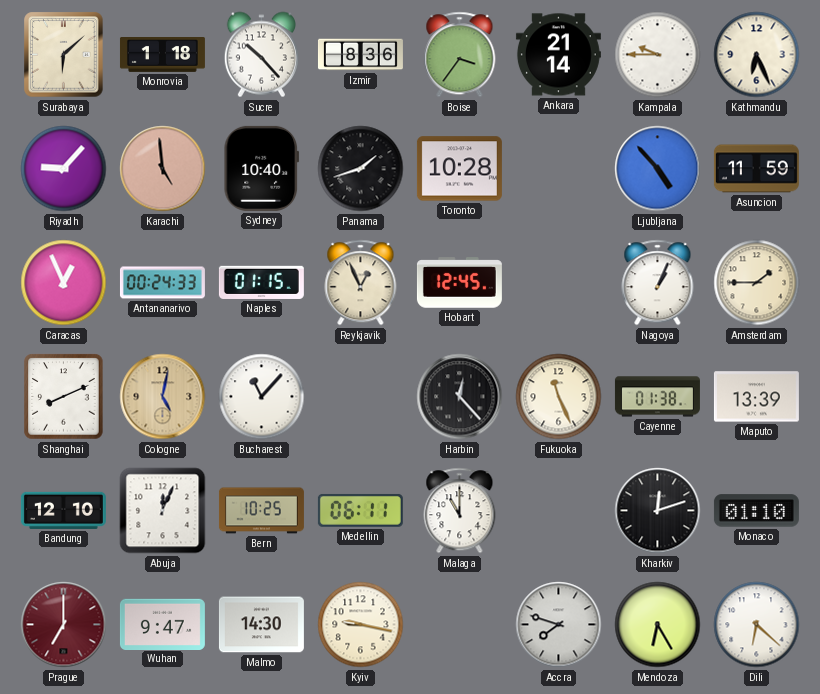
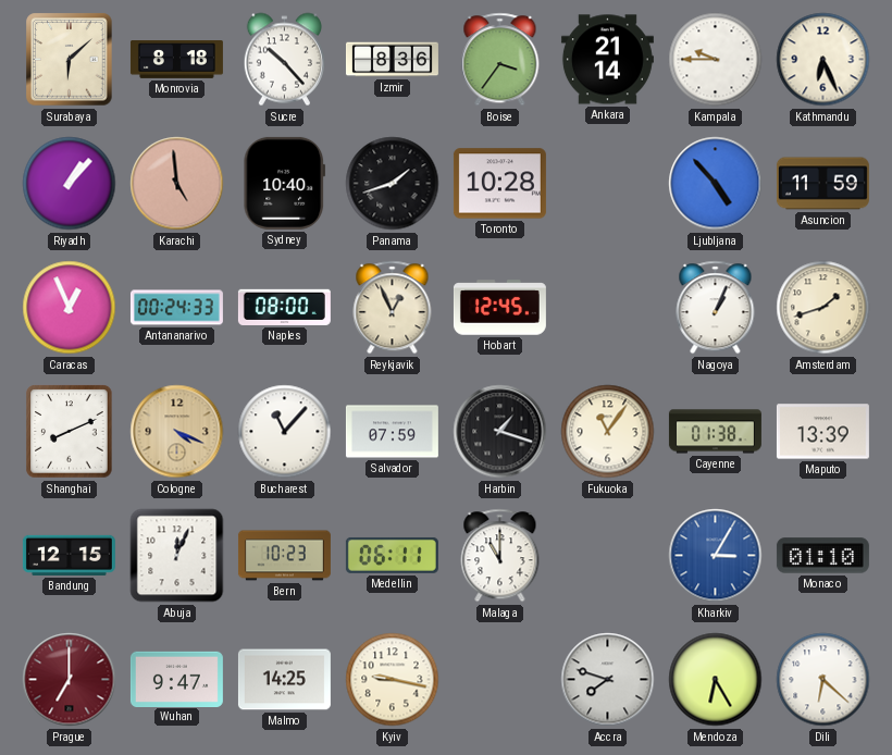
Monrovia: 1:18 -> 8:18 (176, 60)
Riyadh: 9:07 -> 1:07 (70, 184)
Naples: 01:15 -> 08:00 (284, 307)
Amsterdam: 1:45 -> 1:42 (823, 308)
Cologne: 5:02 -> 4:19 (177, 432)
Salvador: none -> 07:59 (392, 432)
Harbin: 12:23 -> 1:18 (500, 432)
Fukuoka: 11:26 -> 11:06 (608, 432)
Bandung: 12:10 -> 12:15 (69, 555)
Bern: 10:25 -> 10:23 (284, 556)
Kharkiv: 12:12 -> 3:05 (716, 556)
Kharkiv dial: black -> blue (716, 556)
Malmo: 14:30 -> 14:25 (284, 680)
